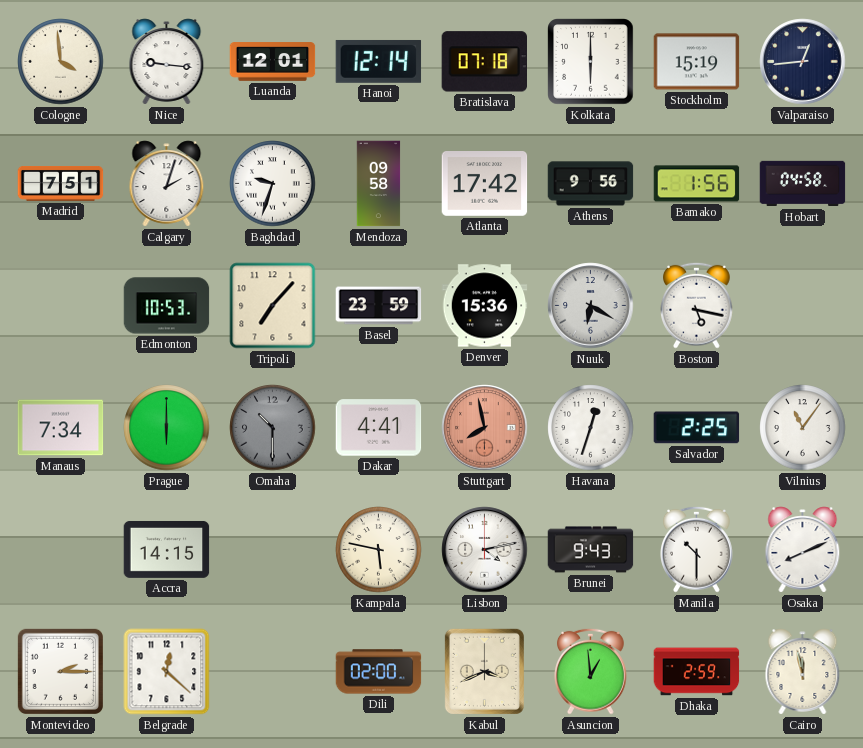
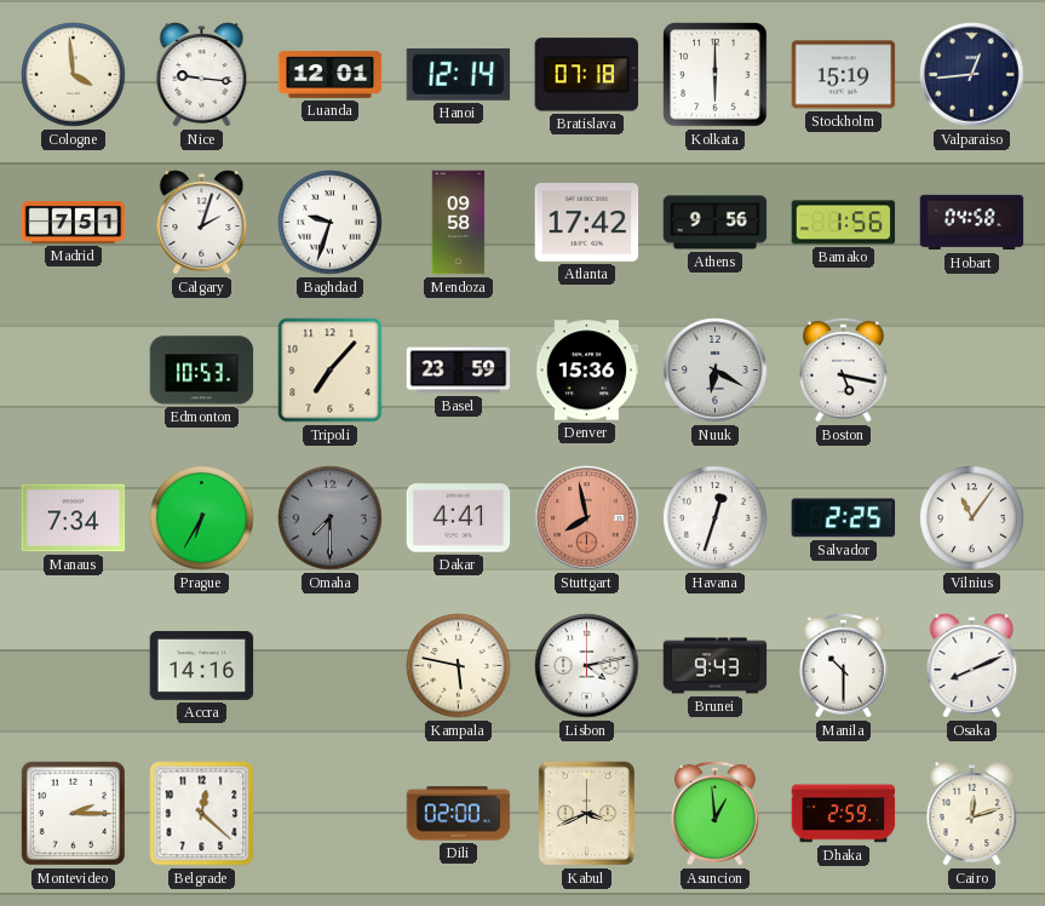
Prague: 6:00 -> 6:35 (202, 518)
Omaha: 10:30 -> 7:30 (331, 518)
Accra: 14:15 -> 14:16 (202, 665)
Cairo: 11:58 -> 12:12 (972, 814)
